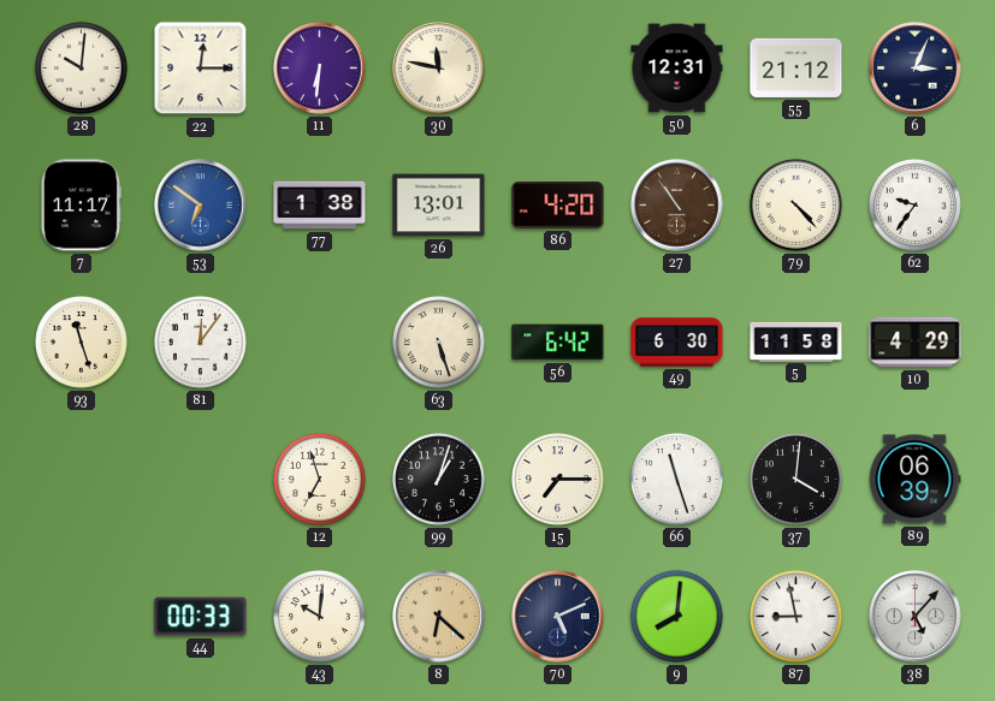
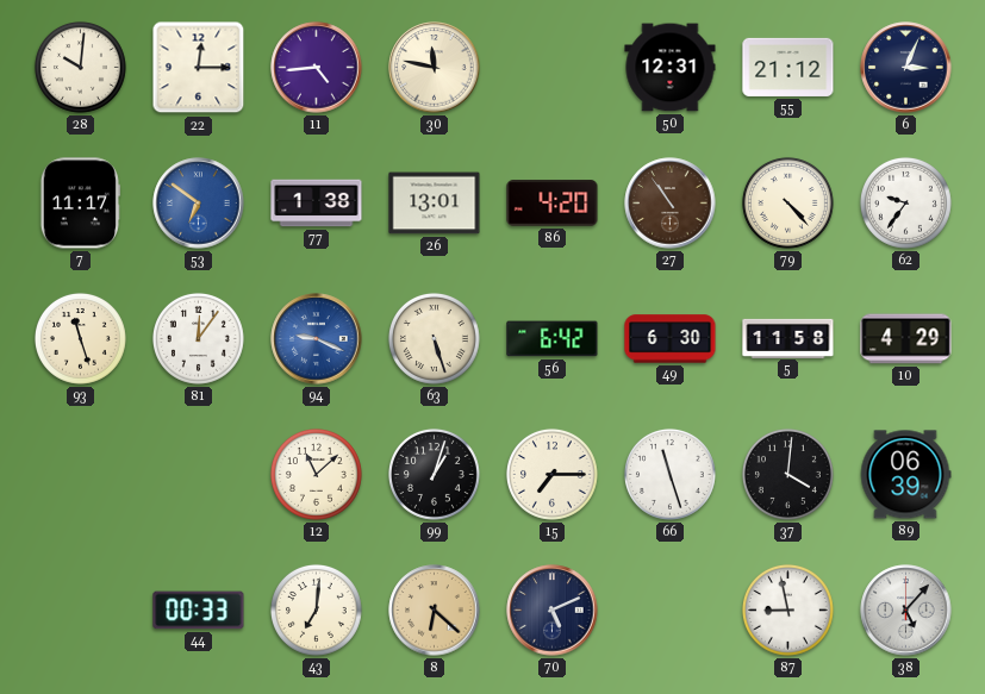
11: 6:31 -> 4:44 (317, 68)
94: none -> 9:19 (317, 339)
12: 6:57 -> 11:08 (316, 474)
43: 10:01 -> 7:01 (316, 609)
9: 8:01 -> none (676, 616)
